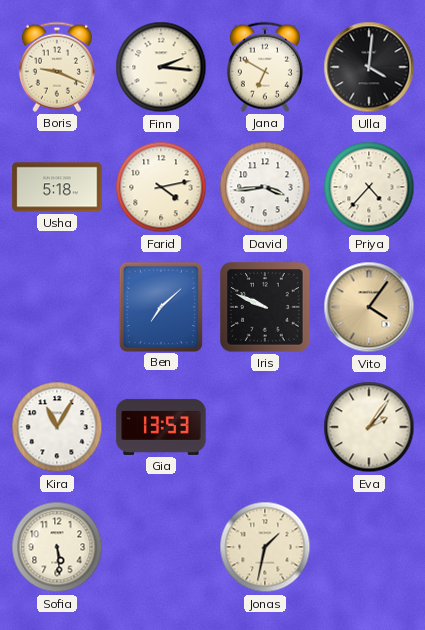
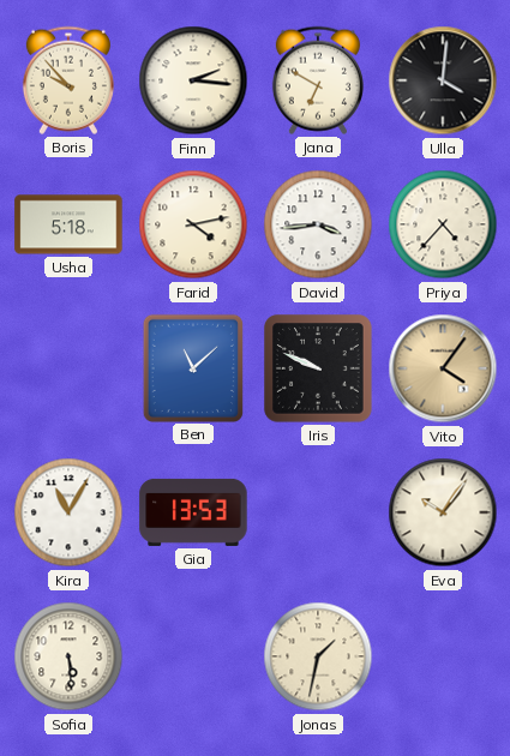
Boris: 9:19 -> 9:53 (68, 80)
Ben: 7:08 -> 11:08 (193, 367)
Eva: 2:06 -> 10:06 (443, 512)
